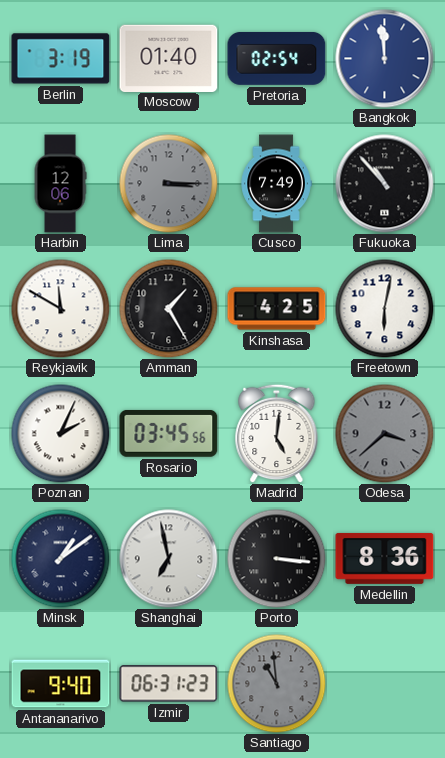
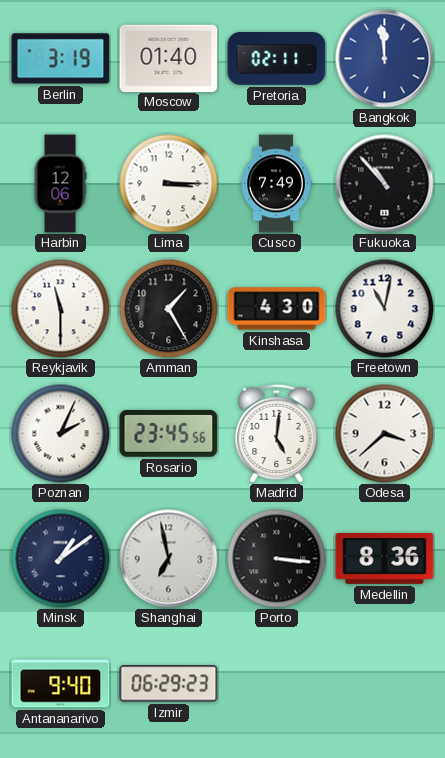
Pretoria: 02:54 -> 02:11 (277, 58)
Lima dial: grey -> white (169, 184)
Reykjavik: 11:50 -> 11:30 (61, 309)
Kinshasa: 4:25 -> 4:30 (277, 309)
Freetown: 6:02 -> 11:02 (385, 309)
Rosario: 03:45 -> 23:45 (169, 433)
Odesa dial: grey -> white (385, 434)
Izmir: 06:31 -> 06:29 (169, 684)
Santiago: 10:59 -> none (277, 684)
